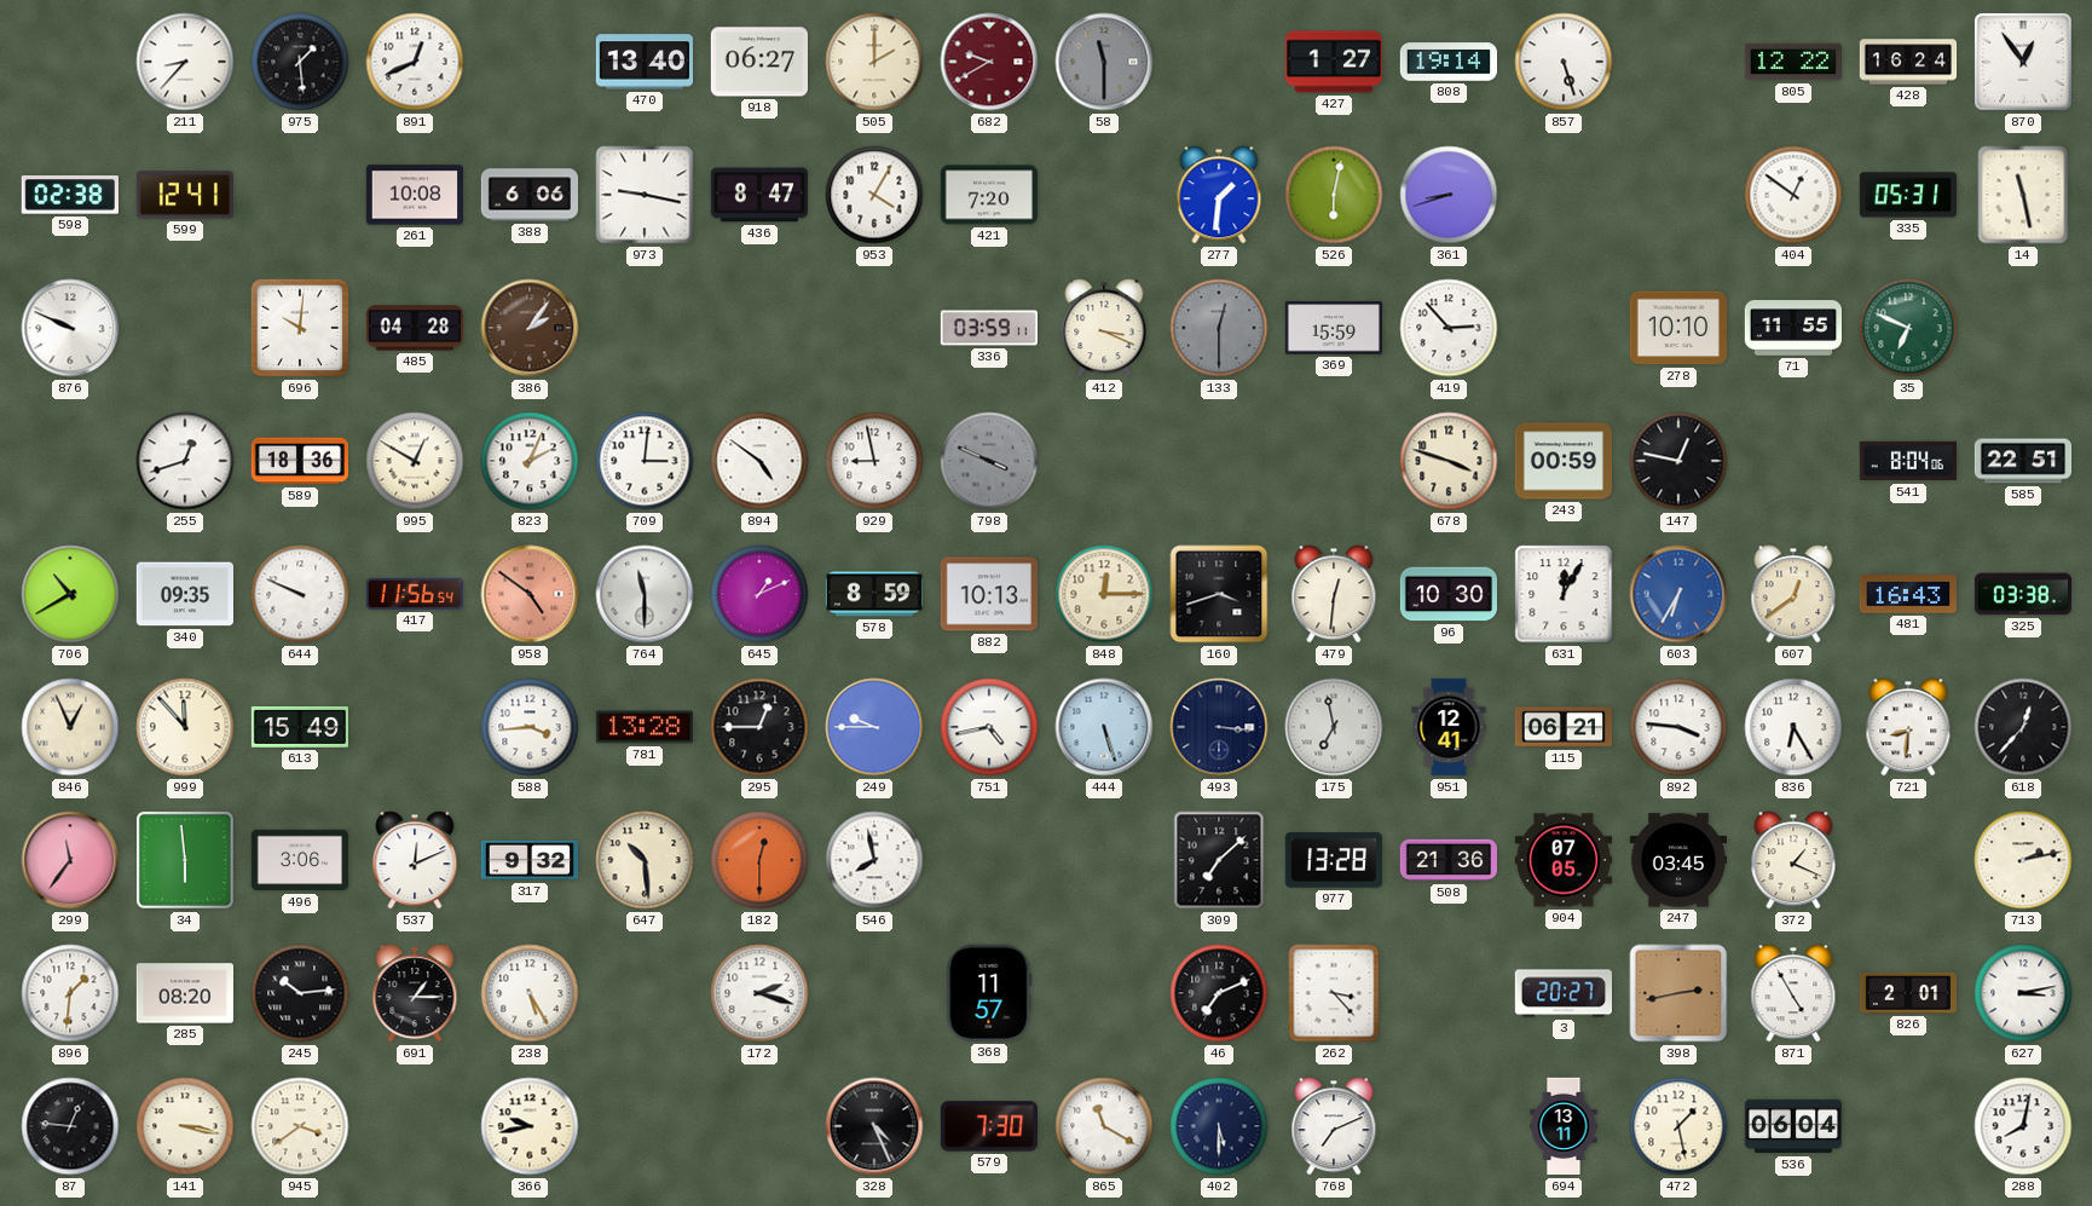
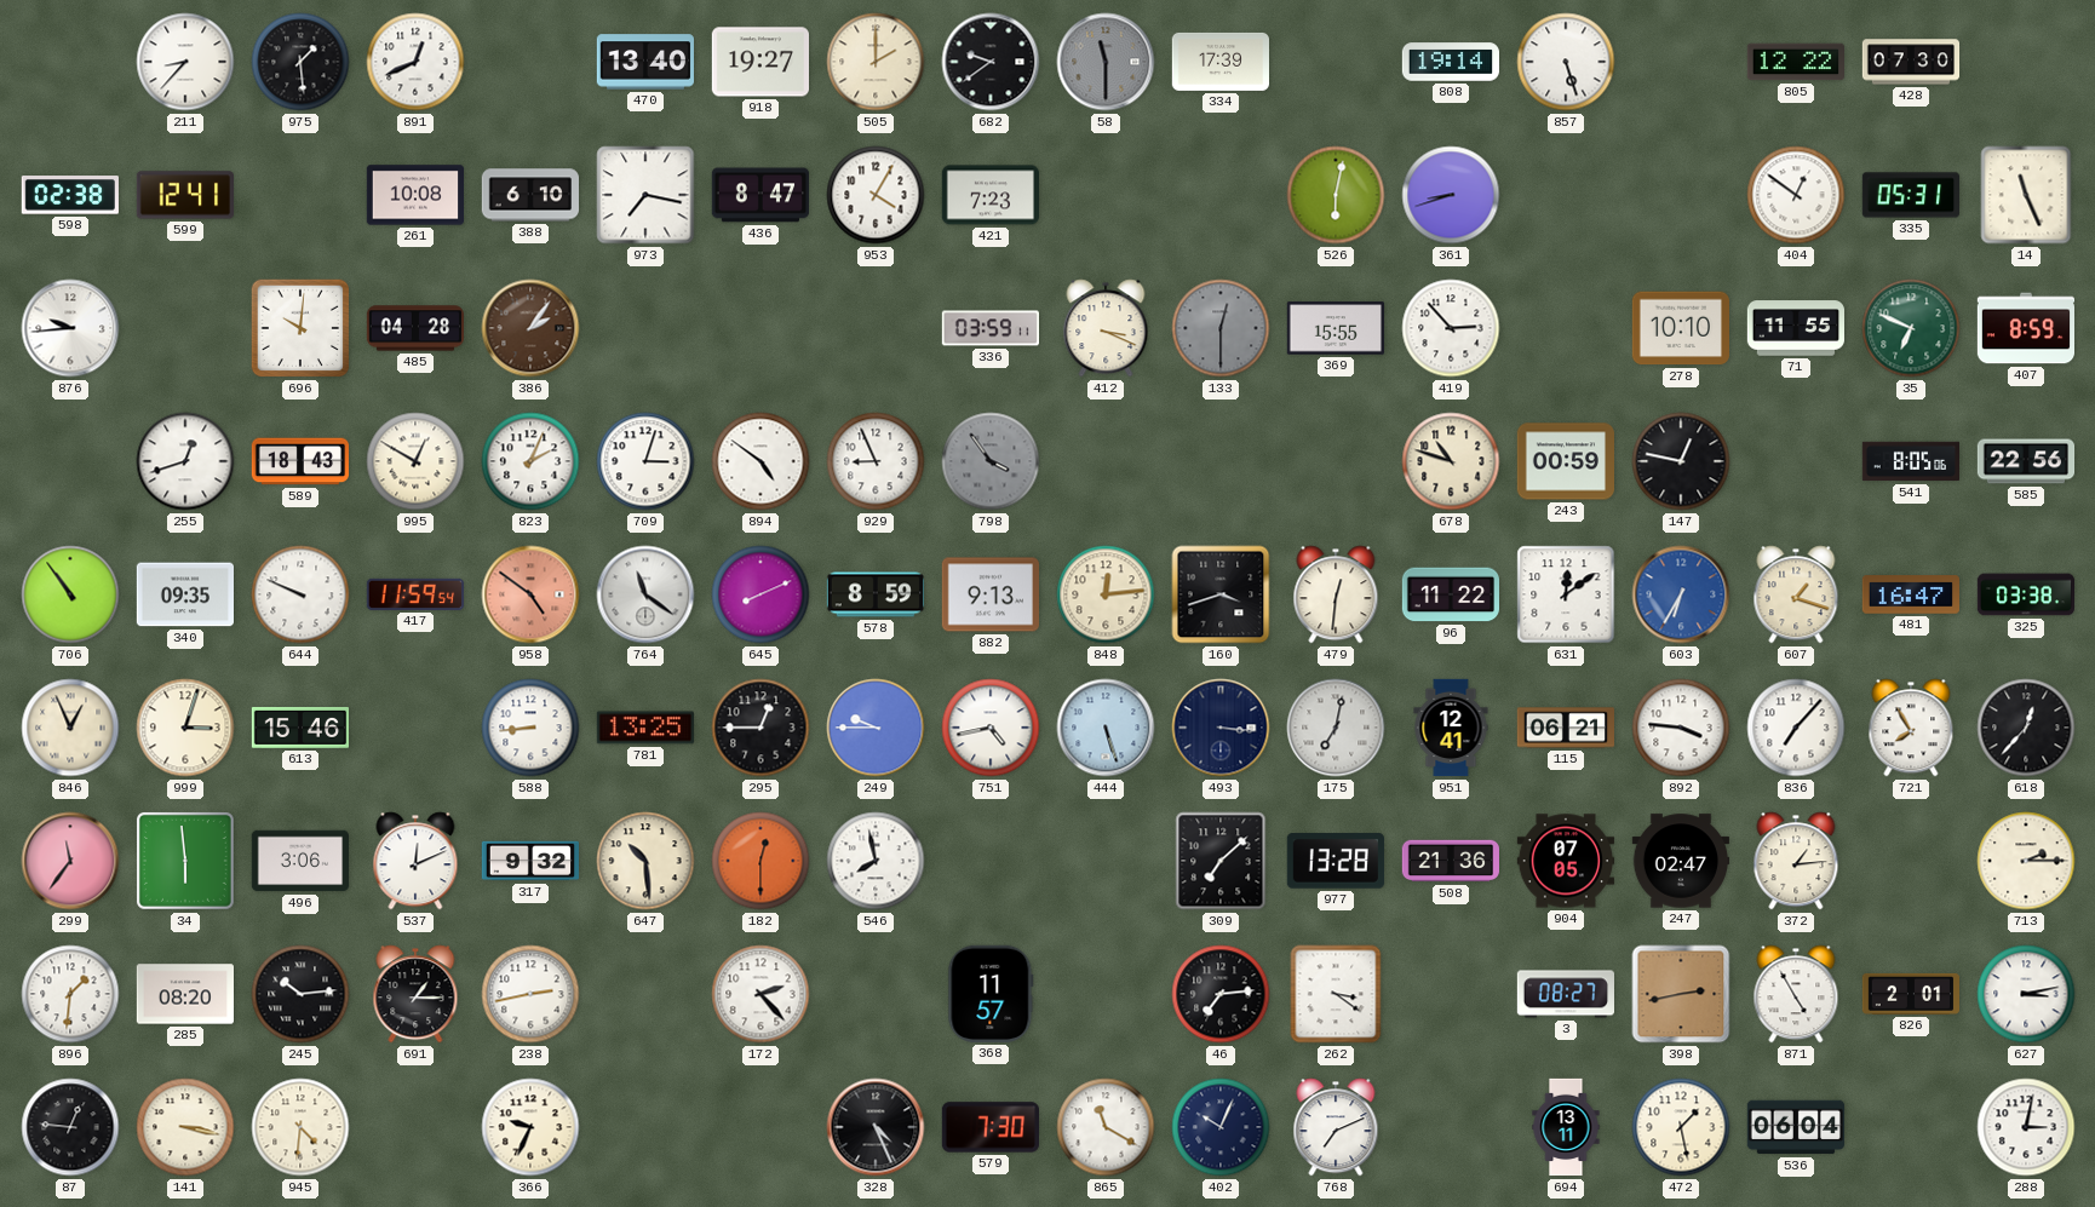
918: 06:27 -> 19:27 (759, 62)
682: 9:40 -> 9:39 (991, 62)
682 dial: burgundy -> black (991, 62)
334: none -> 17:39 (1219, 62)
427: 1:27 -> none (1333, 62)
428: 16:24 -> 07:30 (1911, 62)
870: 12:54 -> none (2023, 62)
388: 6:06 -> 6:10 (529, 195)
973: 9:17 -> 7:17 (645, 195)
421: 7:20 -> 7:23 (989, 195)
277: 1:31 -> none (1219, 195)
14: 11:28 -> 11:26 (2026, 195)
876: 9:49 -> 9:44 (70, 328)
369: 15:59 -> 15:55 (1335, 328)
407: none -> 8:59 (2026, 328)
589: 18:36 -> 18:43 (299, 461)
709: 3:01 -> 3:03 (645, 461)
929: 8:58 -> 8:56 (876, 461)
798: 3:49 -> 3:54 (991, 461)
678: 3:48 -> 10:48 (1451, 461)
541: 8:04 -> 8:05 (1910, 461)
585: 22:51 -> 22:56 (2026, 461)
706: 10:40 -> 10:54 (70, 594)
417: 11:56 -> 11:59 (414, 594)
764: 11:30 -> 11:21 (645, 594)
645: 1:11 -> 8:11 (760, 594)
882: 10:13 -> 9:13 (989, 594)
848: 12:15 -> 12:14 (1106, 594)
96: 10:30 -> 11:22 (1451, 594)
631: 12:05 -> 12:09 (1566, 594)
607: 12:39 -> 1:18 (1796, 594)
481: 16:43 -> 16:47 (1910, 594)
999: 11:53 -> 3:03 (185, 728)
613: 15:49 -> 15:46 (300, 728)
588: 3:44 -> 8:44 (530, 728)
781: 13:28 -> 13:25 (644, 728)
175: 6:58 -> 7:02 (1336, 728)
836: 6:25 -> 7:07 (1796, 728)
721: 8:31 -> 7:55 (1911, 728)
247: 03:45 -> 02:47 (1680, 861)
372: 1:19 -> 1:14 (1796, 861)
713: 2:13 -> 2:15 (2026, 861)
238: 5:25 -> 2:43 (530, 994)
172: 2:18 -> 2:23 (760, 994)
46: 7:11 -> 7:14 (1221, 994)
262: 3:23 -> 3:21 (1336, 994)
3: 20:27 -> 08:27 (1565, 994)
945: 3:39 -> 4:31 (300, 1127)
366: 9:43 -> 9:34 (530, 1127)
402: 5:30 -> 10:04 (1221, 1127)
288: 8:02 -> 3:02 (2026, 1127)
